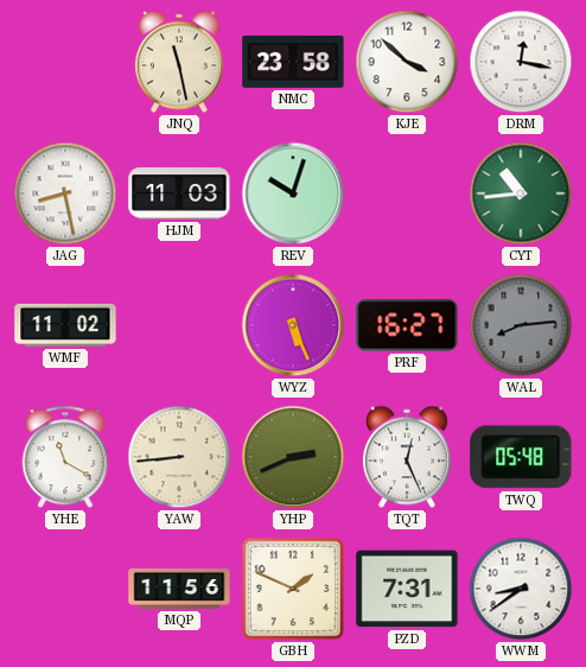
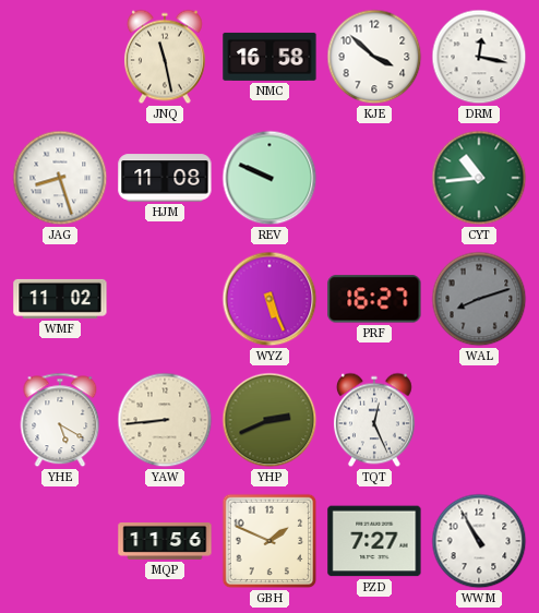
NMC: 23:58 -> 16:58 (269, 57)
JAG: 8:28 -> 8:27 (60, 178)
HJM: 11:03 -> 11:08 (165, 178)
REV: 10:03 -> 9:49 (269, 178)
WAL: 8:14 -> 8:12 (479, 299)
YHE: 11:20 -> 5:20 (60, 420)
TWQ: 05:48 -> none (521, 457)
PZD: 7:31 -> 7:27 (374, 541)
WWM: 8:39 -> 10:55 (479, 541)
